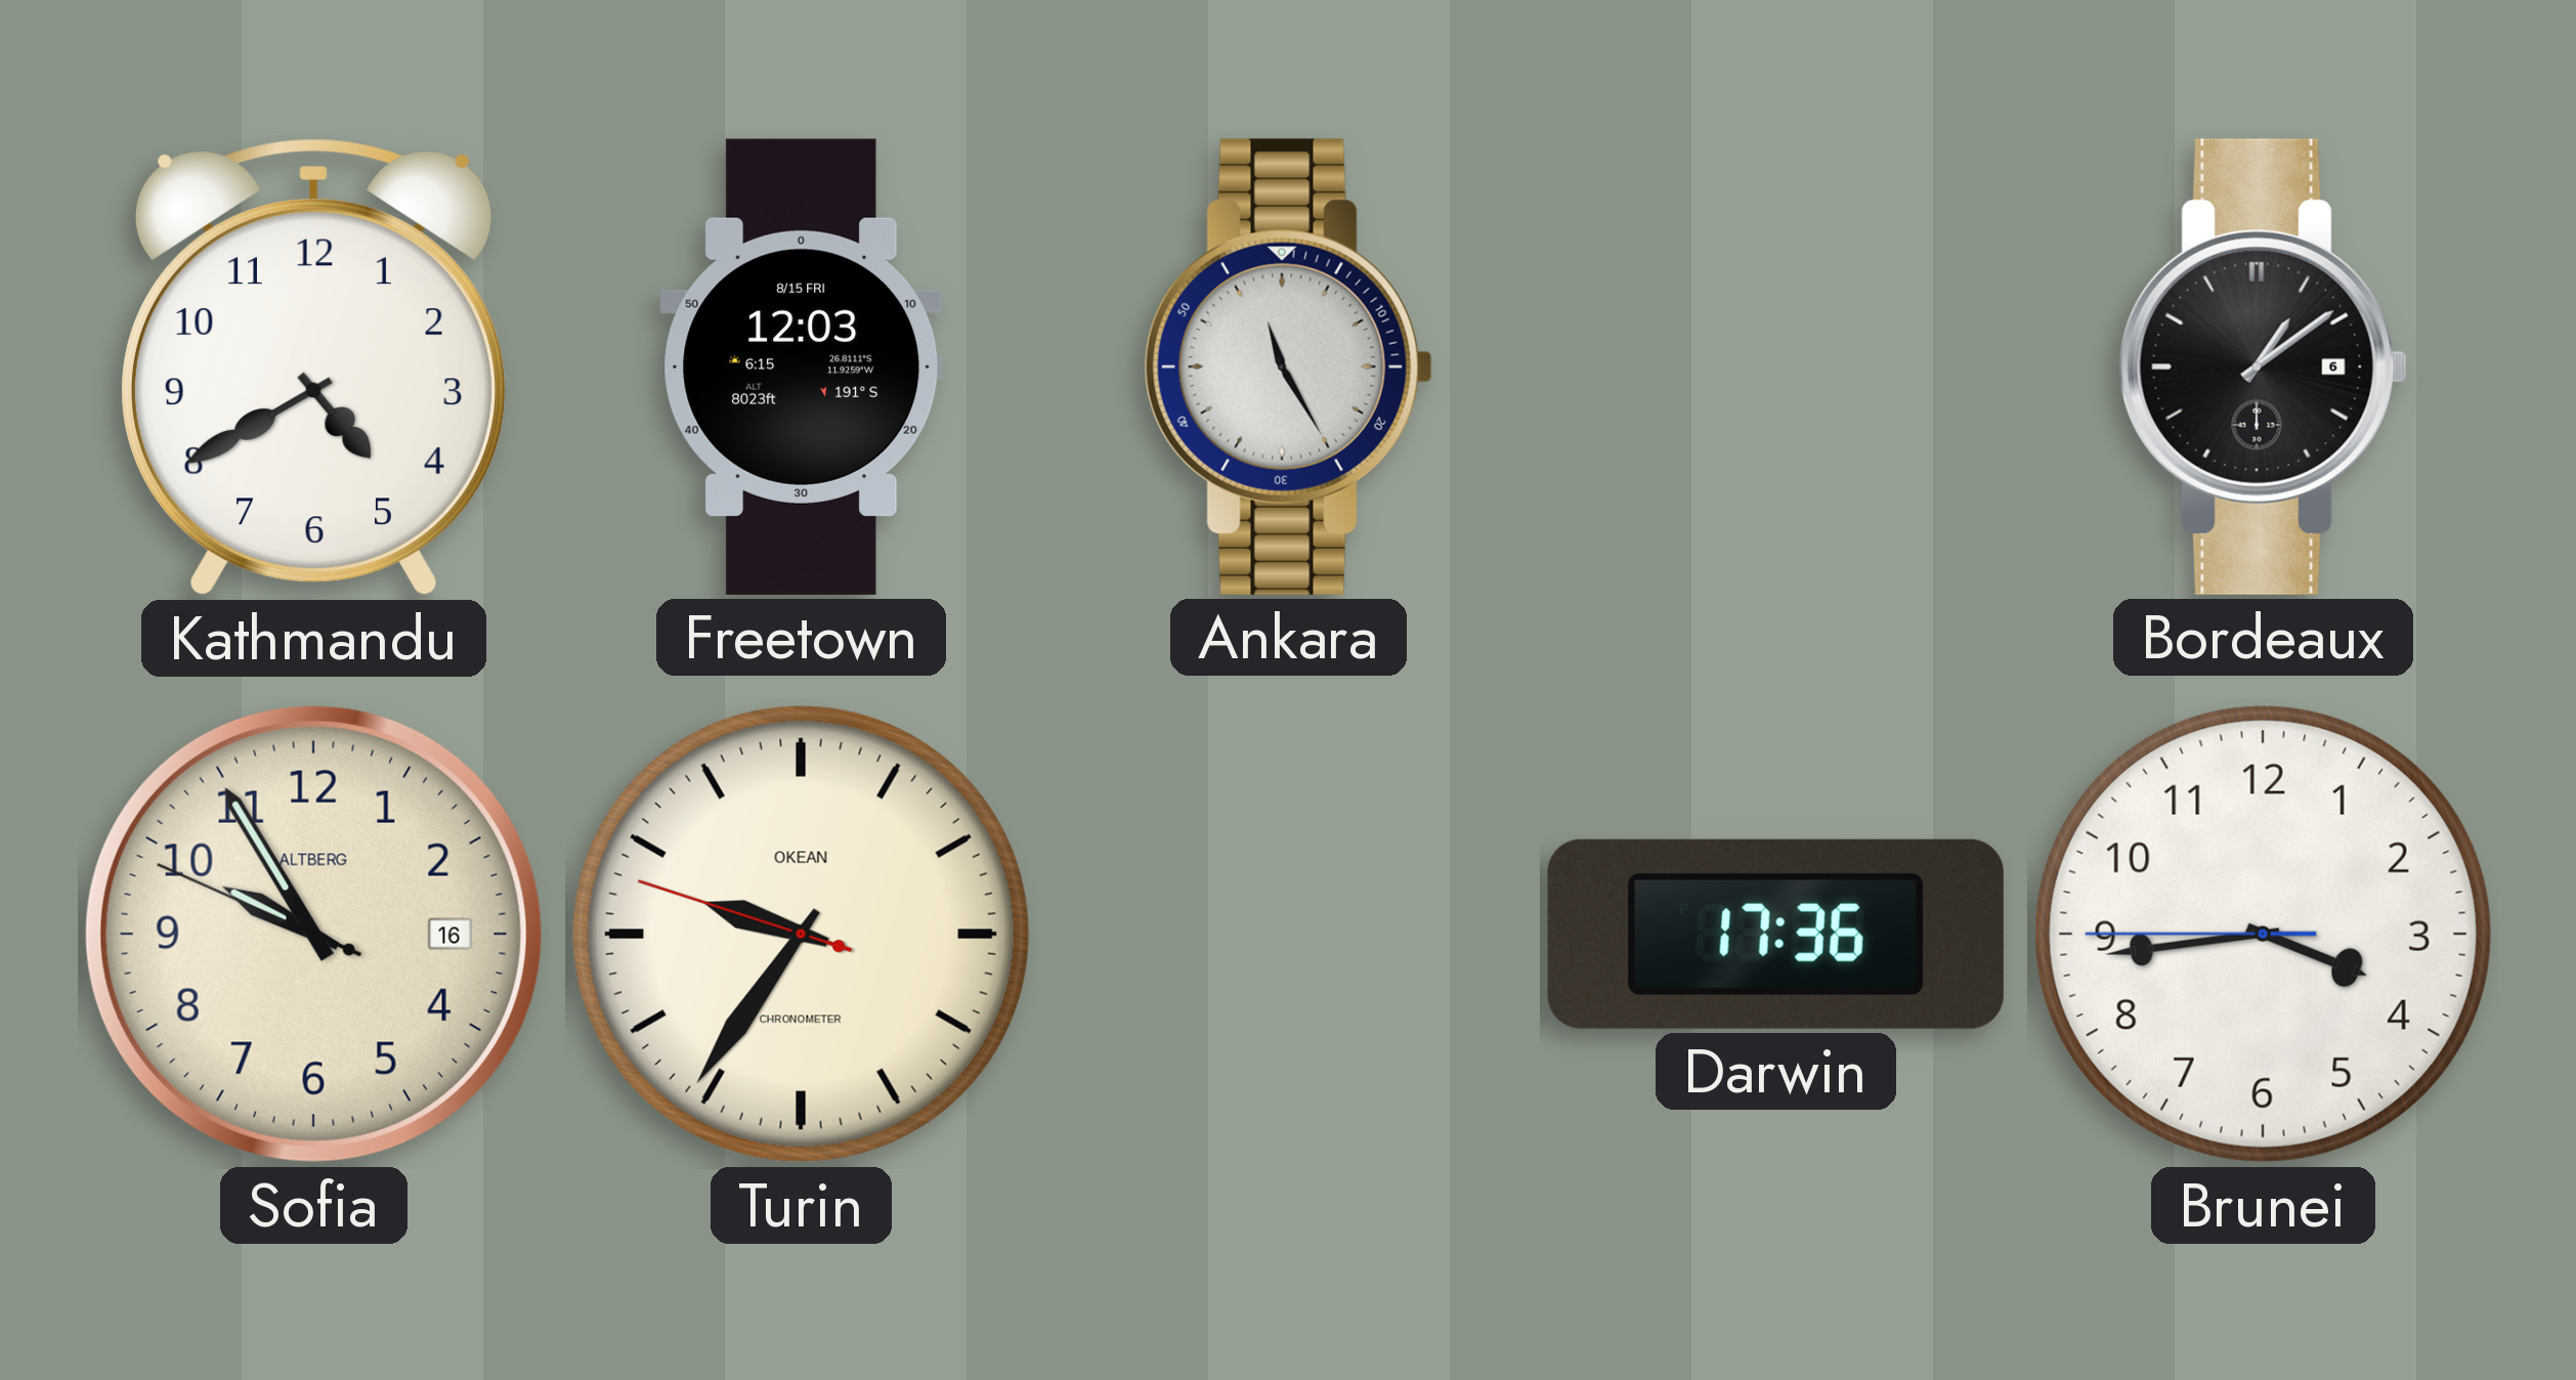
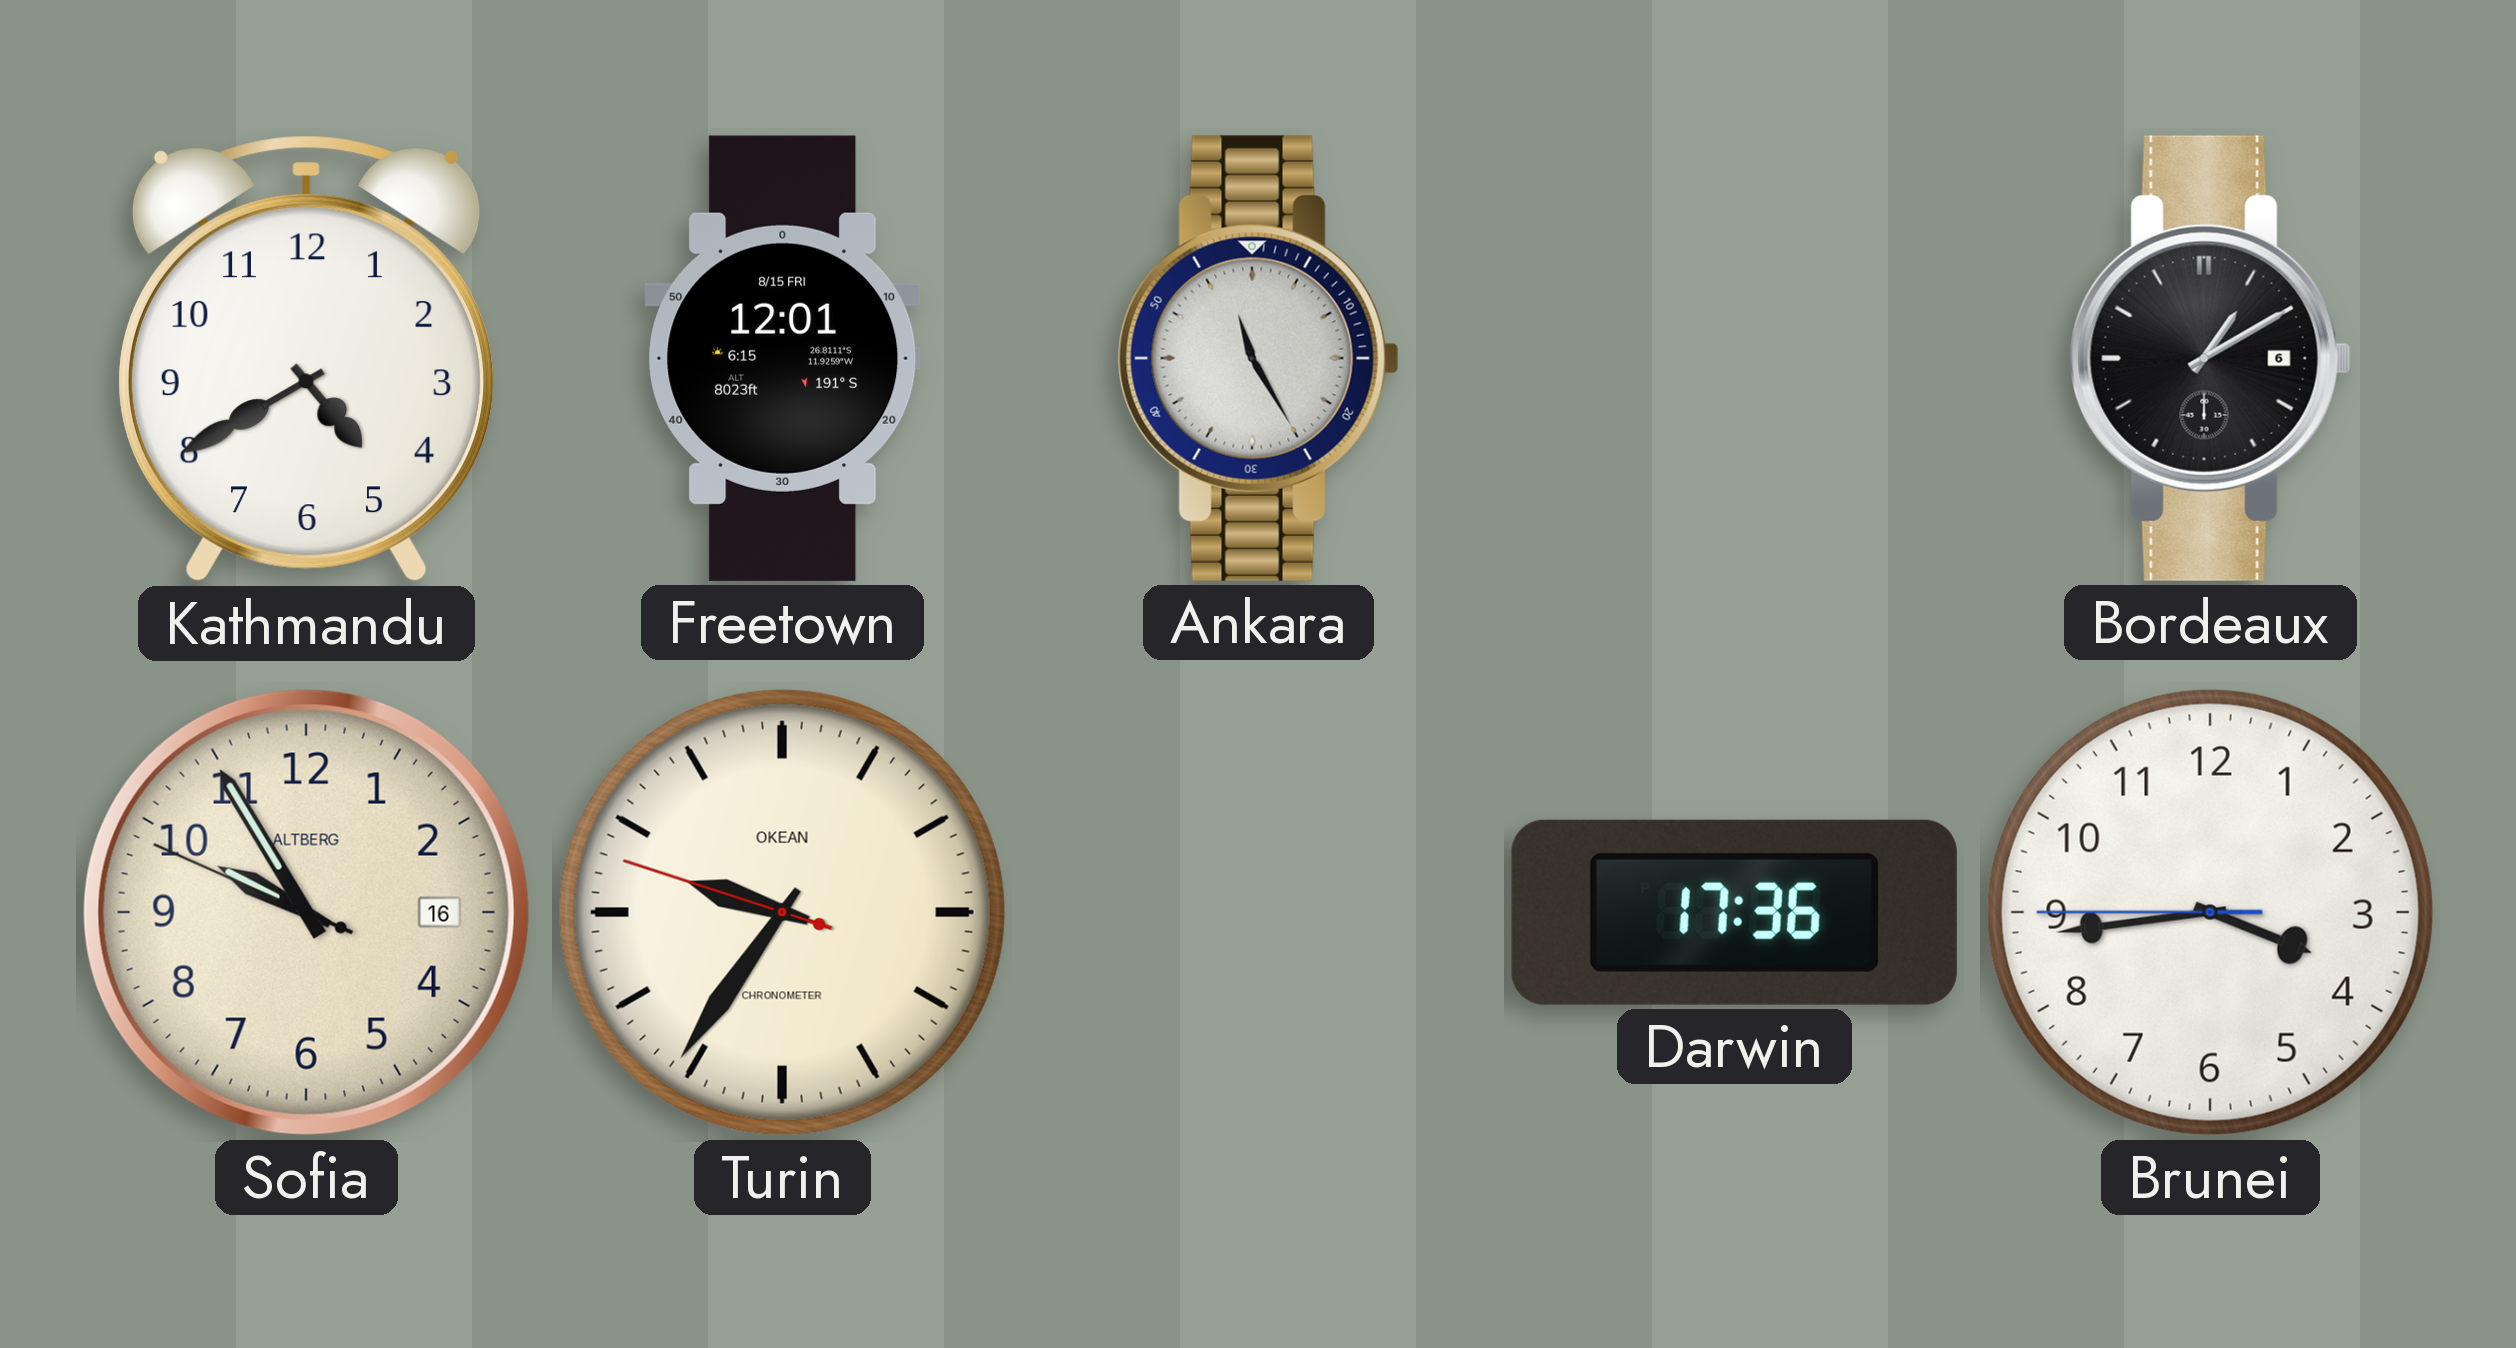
Freetown: 12:03 -> 12:01 (783, 358)
Bordeaux: 1:09 -> 1:10 (2210, 358)
